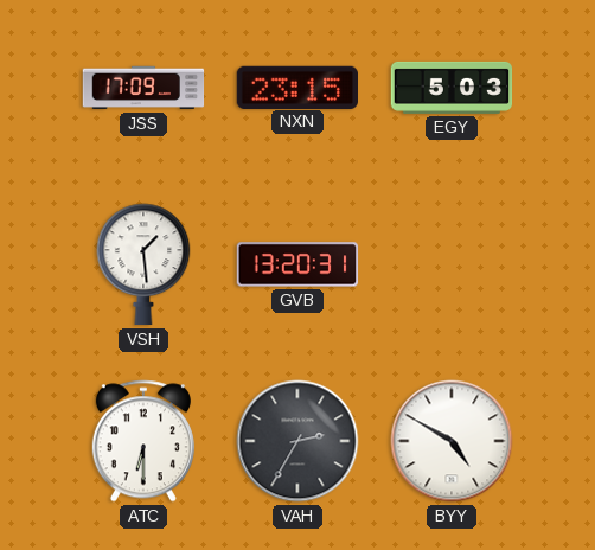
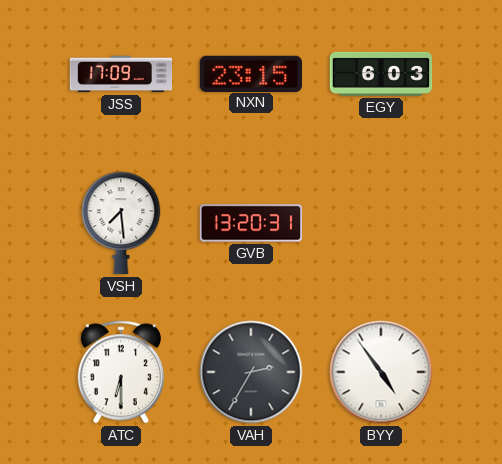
EGY: 5:03 -> 6:03 (381, 74)
VSH: 1:29 -> 7:29 (121, 223)
BYY: 4:50 -> 4:54 (381, 372)
